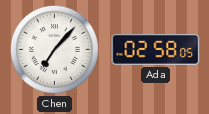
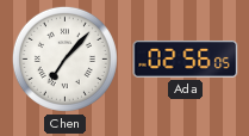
Ada: 02:58 -> 02:56 (186, 58)
